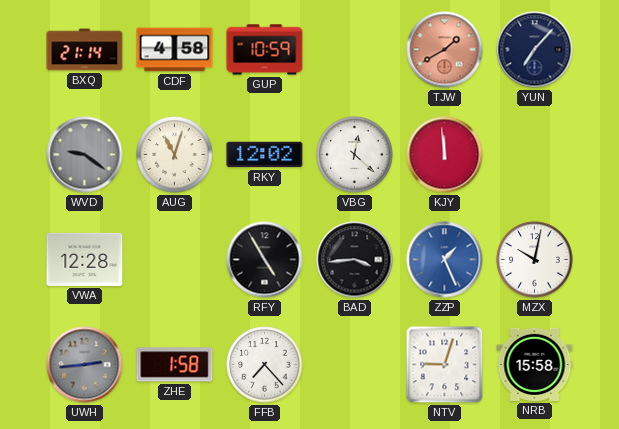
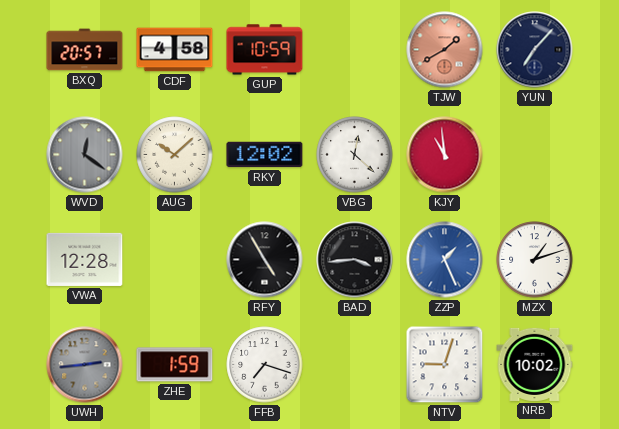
BXQ: 21:14 -> 20:57 (85, 50)
WVD: 9:21 -> 12:21 (85, 155)
AUG: 11:03 -> 10:08 (175, 155)
KJY: 11:59 -> 10:59 (445, 155)
MZX: 10:02 -> 1:12 (535, 260)
ZHE: 1:58 -> 1:59 (175, 365)
FFB: 7:23 -> 7:18 (265, 365)
NRB: 15:58 -> 10:02 (535, 364)
